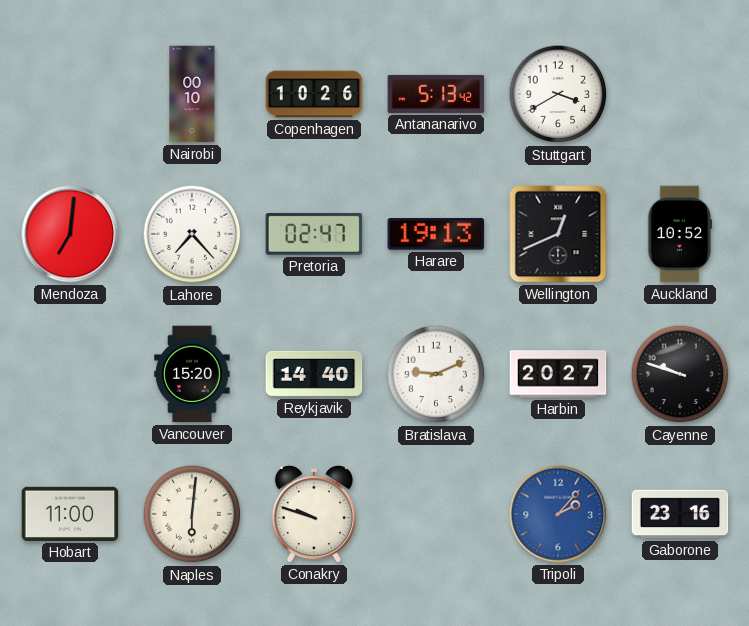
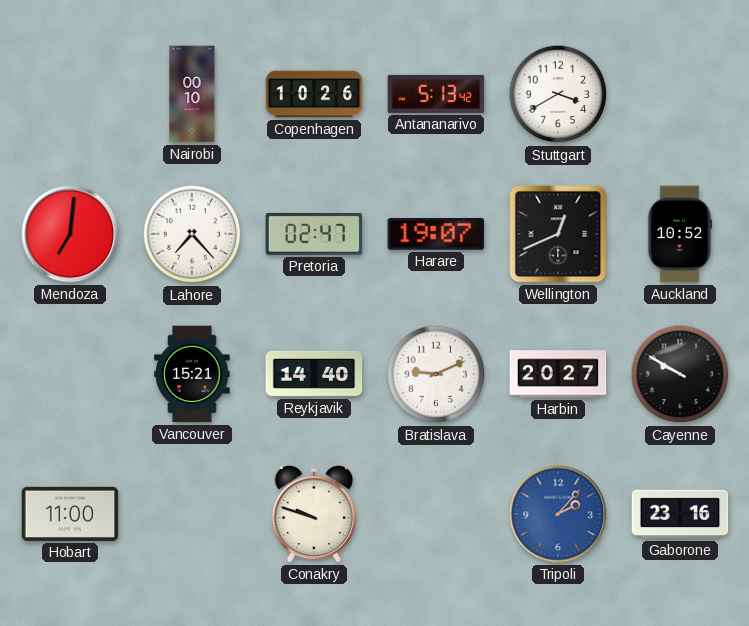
Harare: 19:13 -> 19:07 (436, 234)
Vancouver: 15:20 -> 15:21 (192, 374)
Cayenne: 9:48 -> 9:50 (680, 374)
Naples: 6:01 -> none (192, 514)
